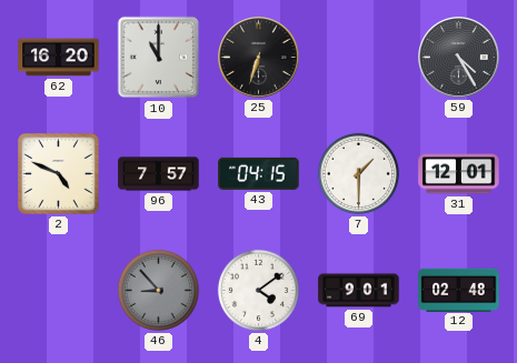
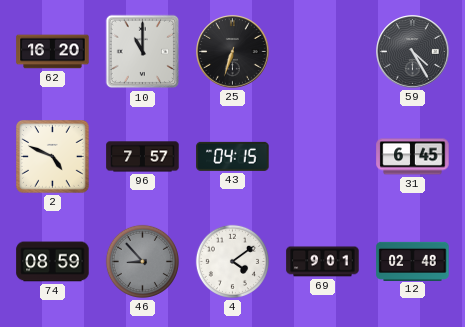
7: 1:30 -> none (358, 173)
31: 12:01 -> 6:45 (413, 157)
74: none -> 08:59 (53, 262)
